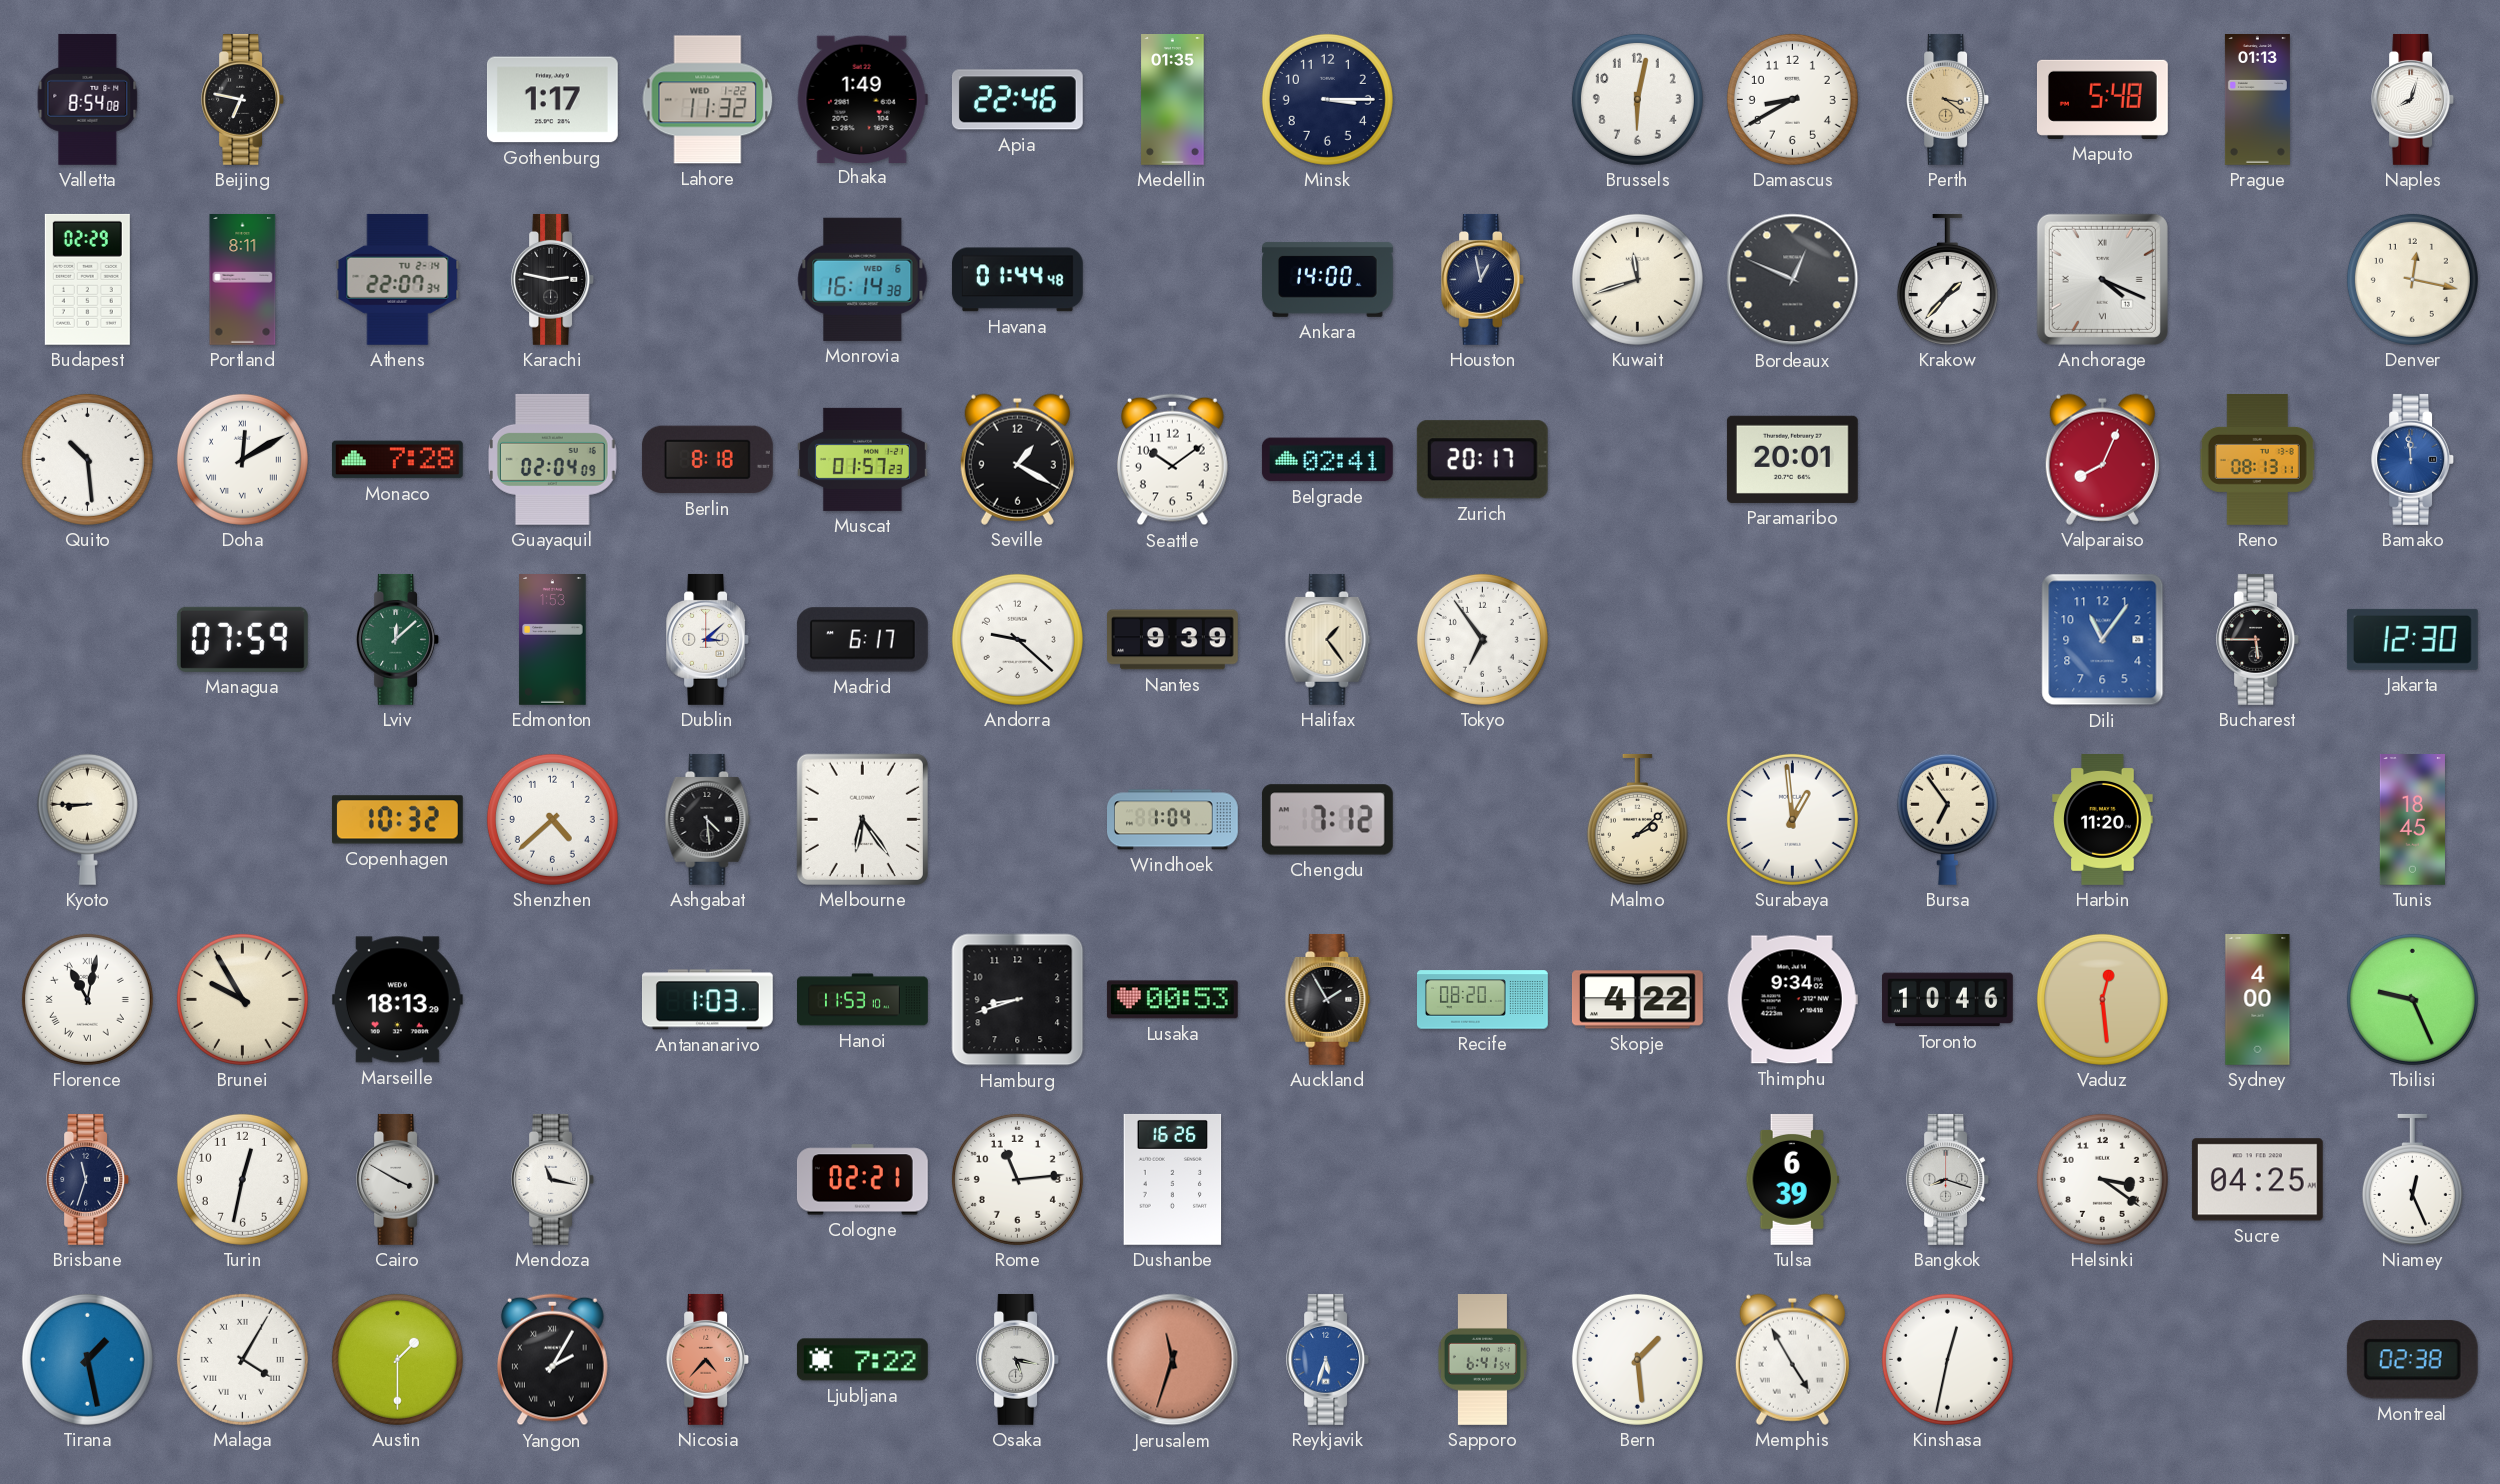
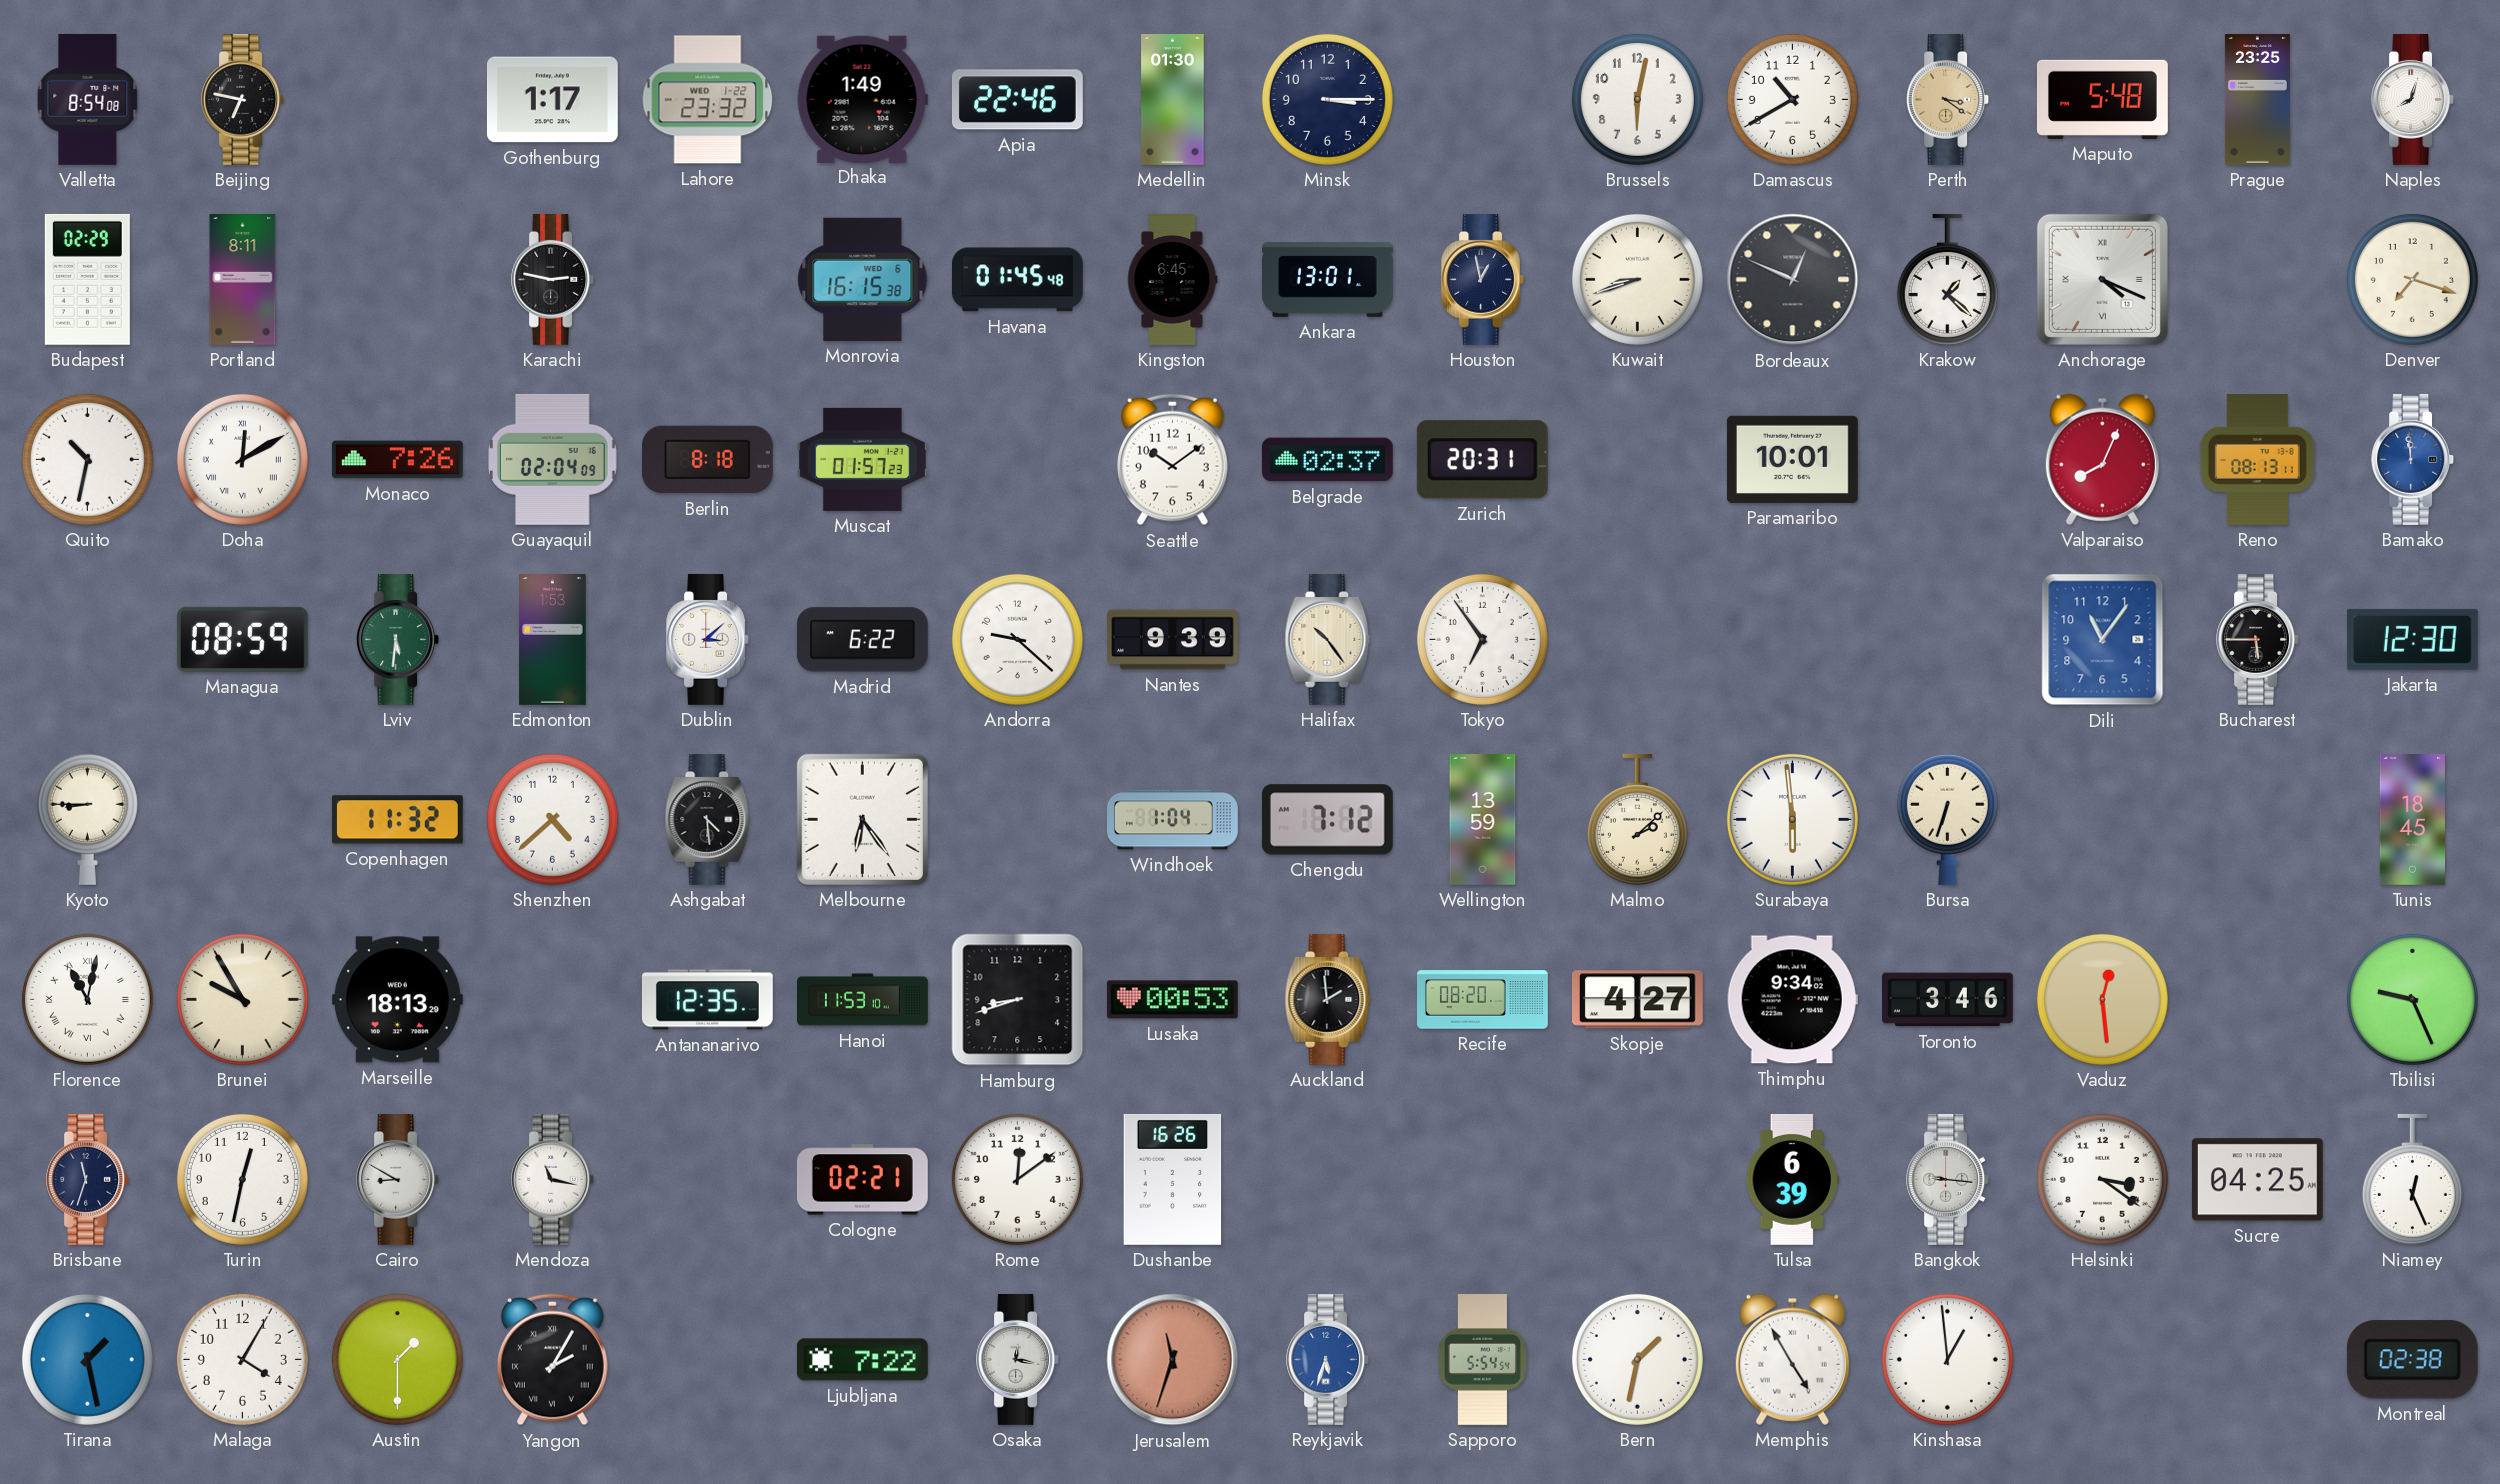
Lahore: 11:32 -> 23:32 (708, 100)
Medellin: 01:35 -> 01:30 (1173, 100)
Damascus: 8:40 -> 10:40 (1792, 99)
Prague: 01:13 -> 23:25 (2257, 100)
Athens: 22:07 -> none (398, 279)
Monrovia: 16:14 -> 16:15 (863, 279)
Havana: 01:44 -> 01:45 (1017, 280)
Kingston: none -> 6:45 (1172, 280)
Ankara: 14:00 -> 13:01 (1328, 279)
Kuwait: 11:42 -> 8:42 (1637, 279)
Krakow: 1:37 -> 1:22 (1947, 279)
Denver: 12:17 -> 7:18 (2412, 279)
Quito: 10:29 -> 10:32 (87, 459)
Monaco: 7:28 -> 7:26 (397, 460)
Seville: 1:20 -> none (1017, 459)
Belgrade: 02:41 -> 02:37 (1327, 460)
Zurich: 20:17 -> 20:31 (1482, 460)
Paramaribo: 20:01 -> 10:01 (1792, 459)
Managua: 07:59 -> 08:59 (242, 639)
Lviv: 12:08 -> 5:31 (397, 639)
Madrid: 6:17 -> 6:22 (862, 640)
Halifax: 1:24 -> 10:24 (1328, 639)
Copenhagen: 10:32 -> 11:32 (397, 820)
Wellington: none -> 13:59 (1483, 820)
Surabaya: 12:59 -> 5:59 (1792, 819)
Bursa: 6:54 -> 6:33 (1947, 819)
Harbin: 11:20 -> none (2103, 820)
Antananarivo: 1:03 -> 12:35 (707, 1000)
Auckland: 1:55 -> 1:59 (1328, 999)
Skopje: 4:22 -> 4:27 (1637, 1000)
Toronto: 10:46 -> 3:46 (1948, 1000)
Sydney: 4:00 -> none (2258, 1000)
Cairo: 3:50 -> 8:50 (397, 1179)
Rome: 11:14 -> 12:09 (1017, 1179)
Bangkok: 8:18 -> 9:16 (1947, 1179)
Malaga numerals: Roman -> Arabic (242, 1359)
Nicosia: 4:37 -> none (707, 1359)
Osaka: 5:17 -> 12:17 (1017, 1359)
Sapporo: 6:41 -> 5:54 (1482, 1360)
Bern: 1:29 -> 1:32 (1637, 1359)
Kinshasa: 12:32 -> 12:59 (1947, 1359)
